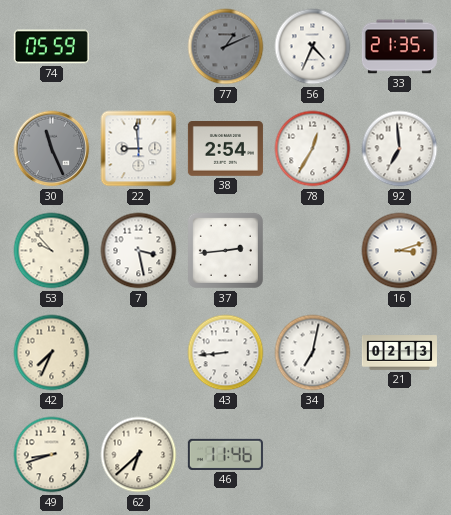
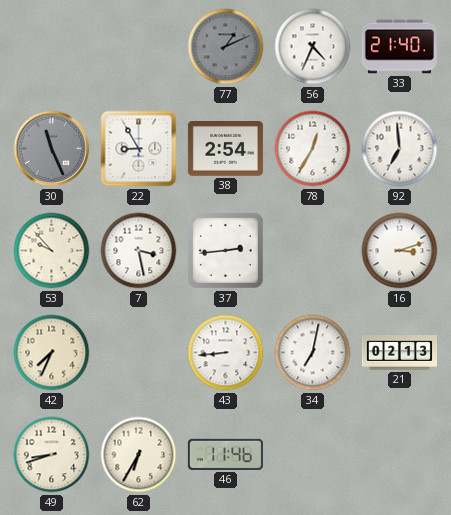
74: 05:59 -> none (51, 47)
33: 21:35 -> 21:40 (399, 47)
22: 8:59 -> 8:55 (139, 149)
62: 6:38 -> 6:35 (139, 455)
